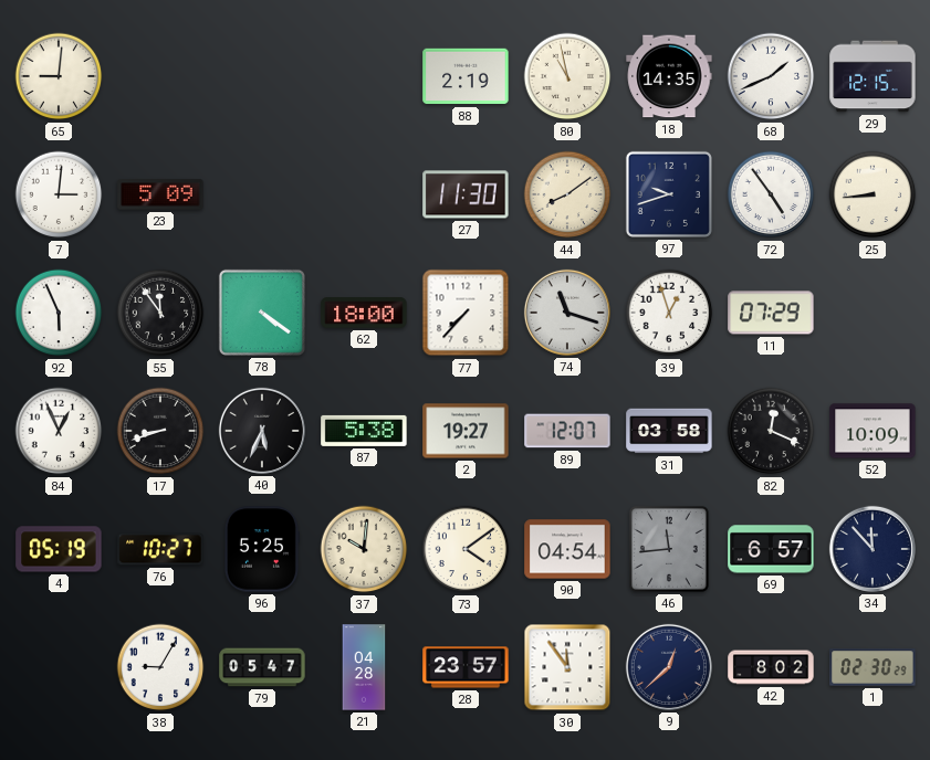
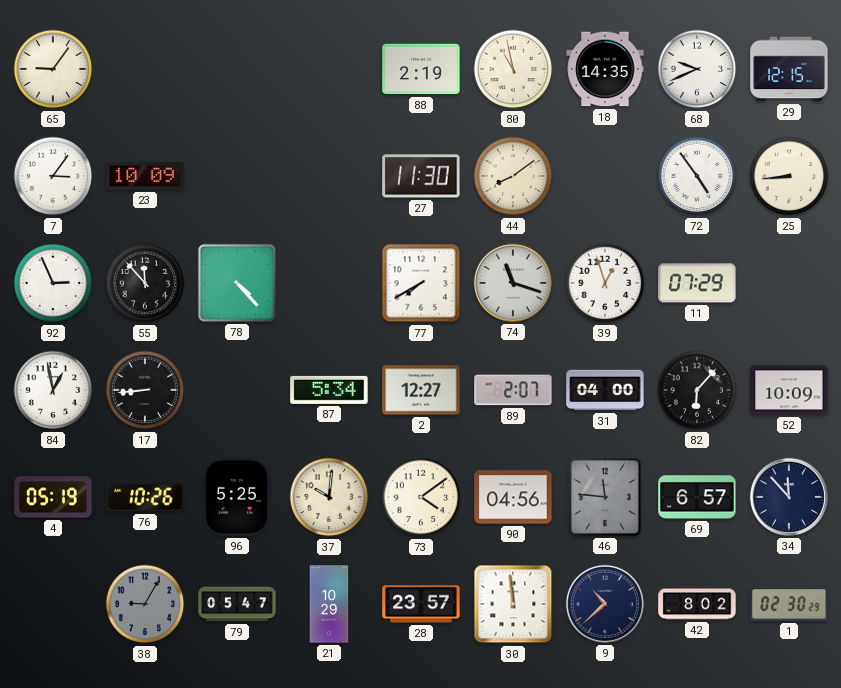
65: 9:01 -> 9:06 (53, 69)
68: 1:41 -> 9:41 (697, 69)
7: 3:01 -> 3:06 (53, 176)
23: 5:09 -> 10:09 (145, 176)
97: 9:42 -> none (669, 194)
92: 5:56 -> 2:56 (53, 283)
55: 11:54 -> 11:53 (145, 283)
78: 4:21 -> 4:23 (237, 283)
62: 18:00 -> none (364, 313)
77: 7:37 -> 7:40 (421, 283)
84: 12:56 -> 12:58 (53, 390)
17: 8:42 -> 8:44 (145, 390)
40: 5:34 -> none (262, 431)
87: 5:38 -> 5:34 (329, 390)
2: 19:27 -> 12:27 (421, 390)
89: 12:07 -> 2:07 (513, 390)
31: 03:58 -> 04:00 (605, 390)
82: 12:19 -> 6:07 (697, 390)
76: 10:27 -> 10:26 (145, 497)
90: 04:54 -> 04:56 (513, 497)
46: 11:44 -> 11:46 (605, 497)
38 dial: white -> grey (145, 604)
21: 04:28 -> 10:29 (329, 604)
30: 11:54 -> 11:59 (513, 604)
9: 12:38 -> 10:38 (605, 604)
